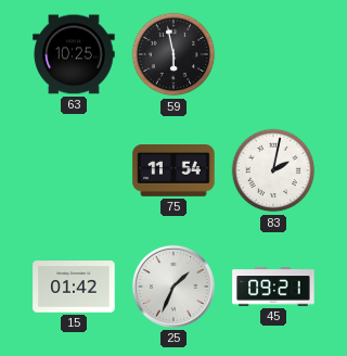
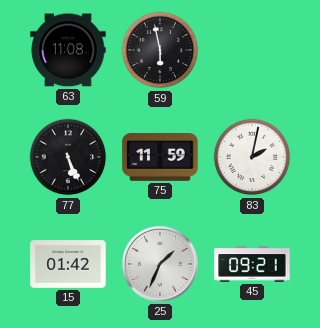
63: 10:25 -> 11:08 (68, 50)
77: none -> 5:26 (68, 157)
75: 11:54 -> 11:59 (160, 157)
